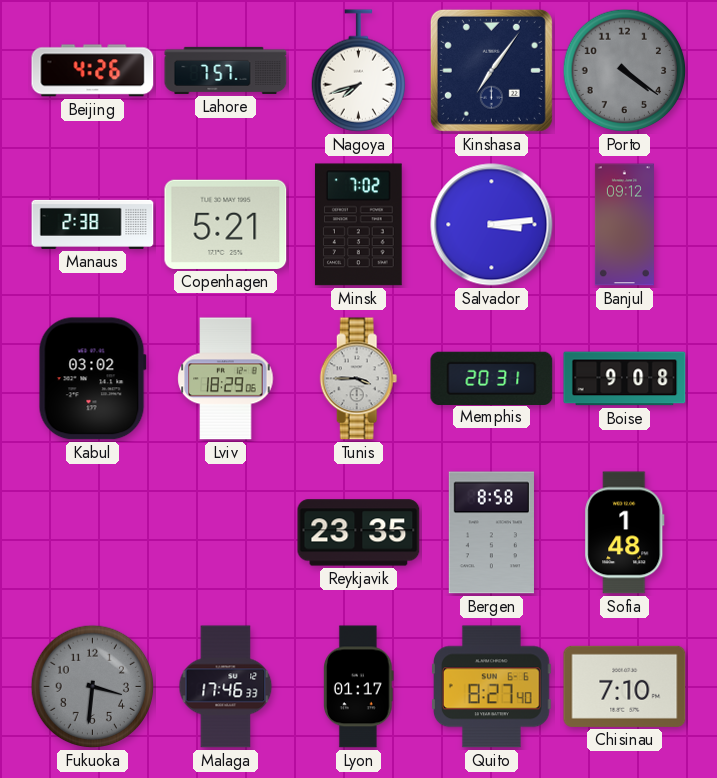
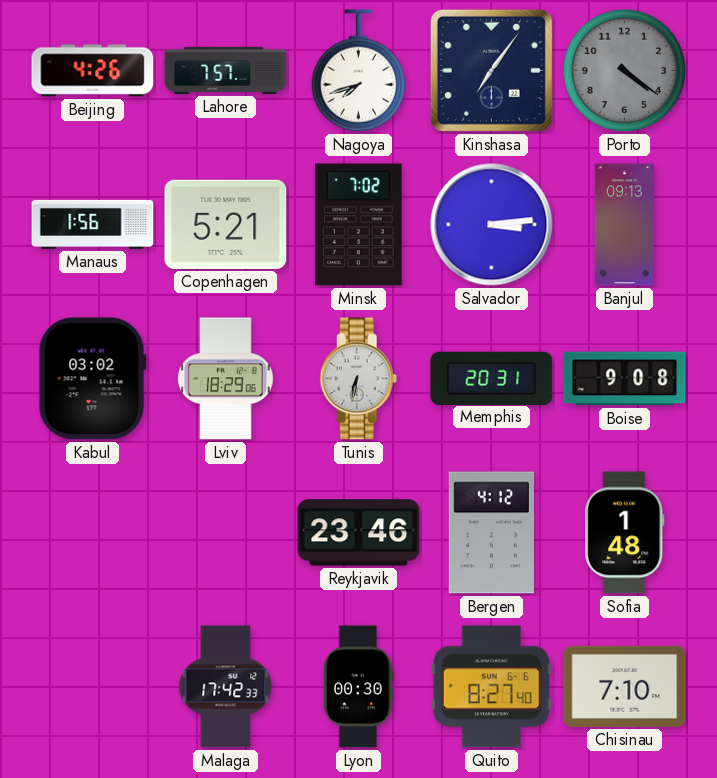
Manaus: 2:38 -> 1:56 (93, 224)
Banjul: 09:12 -> 09:13 (624, 225)
Tunis: 3:45 -> 6:32 (359, 379)
Reykjavik: 23:35 -> 23:46 (359, 533)
Bergen: 8:58 -> 4:12 (491, 533)
Fukuoka: 3:31 -> none (93, 687)
Malaga: 17:46 -> 17:42 (226, 687)
Lyon: 01:17 -> 00:30 (359, 687)
